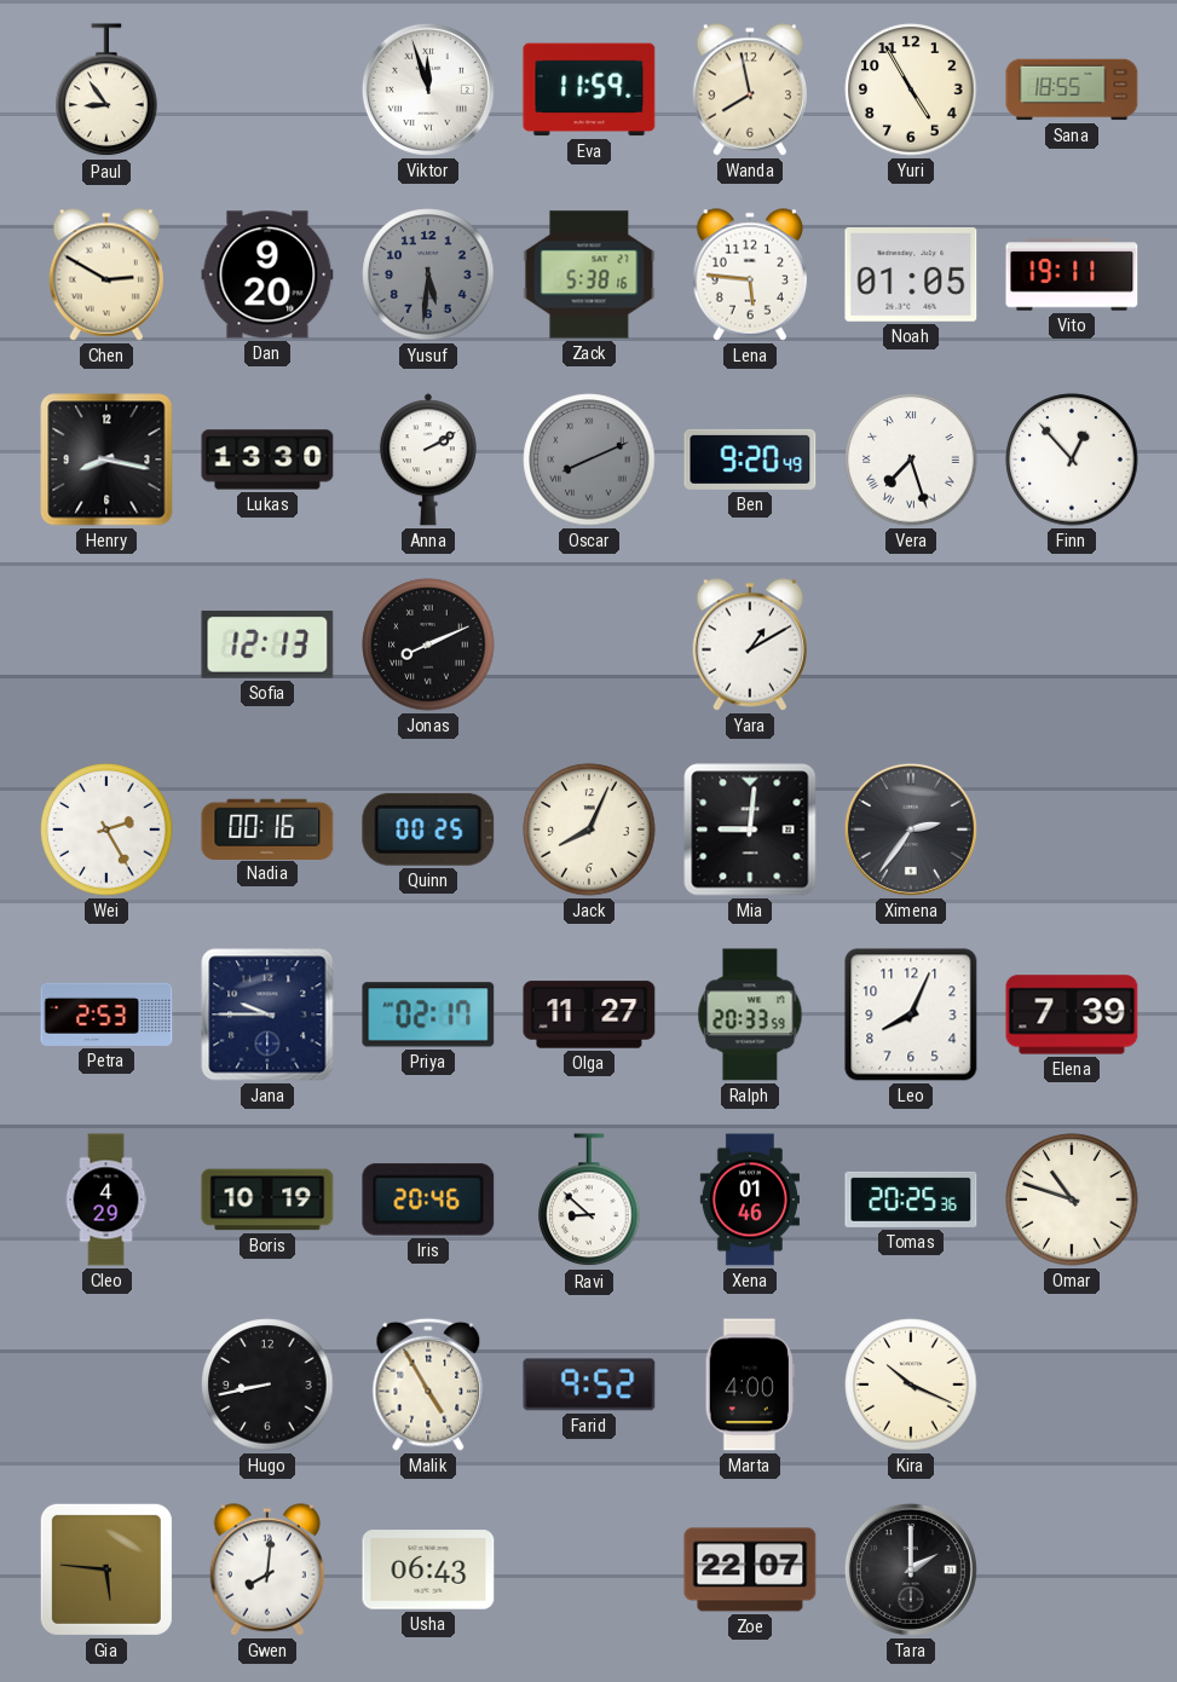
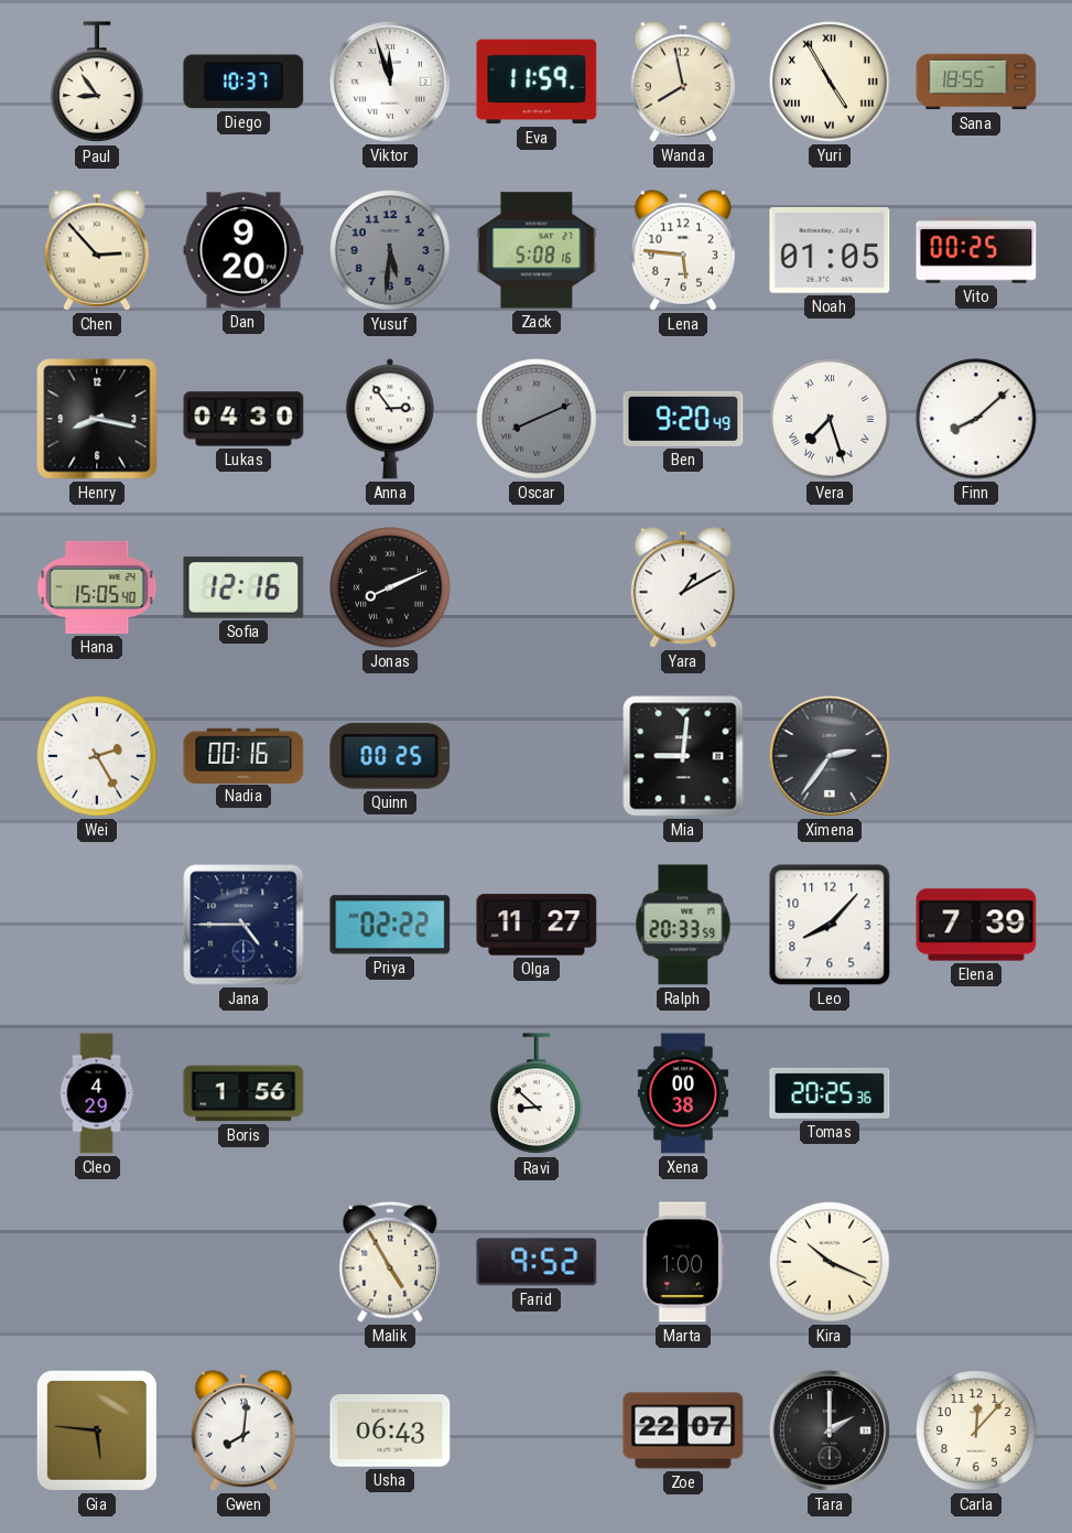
Diego: none -> 10:37 (243, 82)
Yuri numerals: Arabic -> Roman (830, 82)
Chen: 2:50 -> 2:53 (96, 250)
Zack: 5:38 -> 5:08 (537, 250)
Vito: 19:11 -> 00:25 (976, 250)
Lukas: 13:30 -> 04:30 (243, 419)
Anna: 2:10 -> 2:54 (390, 419)
Finn: 12:53 -> 8:08 (976, 419)
Hana: none -> 15:05 (97, 587)
Sofia: 12:13 -> 12:16 (243, 587)
Jack: 8:04 -> none (589, 830)
Petra: 2:53 -> none (106, 1015)
Jana: 9:45 -> 4:45 (243, 925)
Priya: 02:17 -> 02:22 (390, 925)
Leo: 8:04 -> 8:07 (830, 925)
Boris: 10:19 -> 1:56 (243, 1093)
Iris: 20:46 -> none (428, 1200)
Xena: 01:46 -> 00:38 (683, 1093)
Omar: 10:48 -> none (1072, 1200)
Hugo: 8:43 -> none (267, 1385)
Marta: 4:00 -> 1:00 (683, 1262)
Carla: none -> 12:07 (976, 1431)
